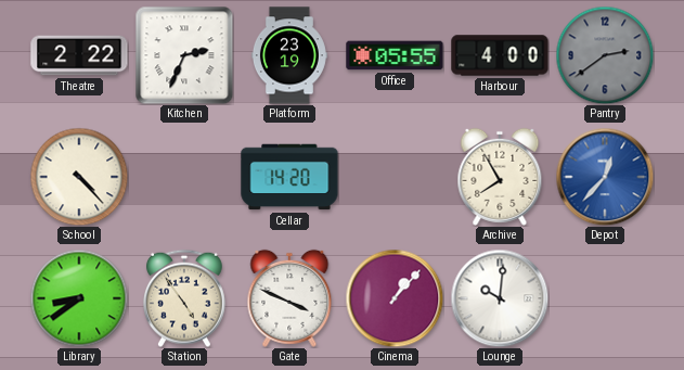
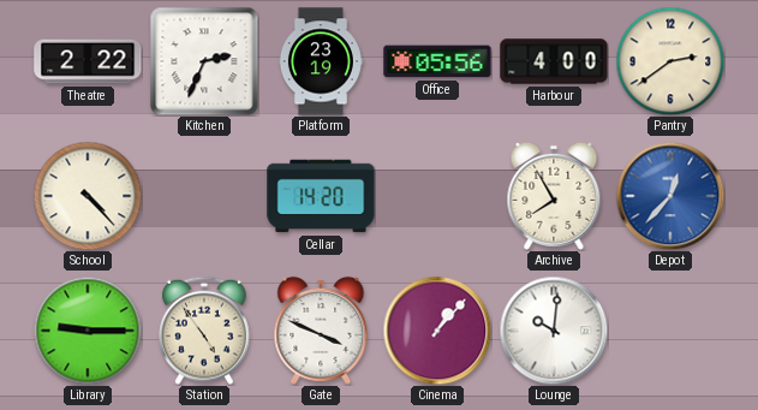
Office: 05:55 -> 05:56 (437, 61)
Pantry dial: grey -> cream (670, 61)
Library: 8:39 -> 9:15 (88, 331)
